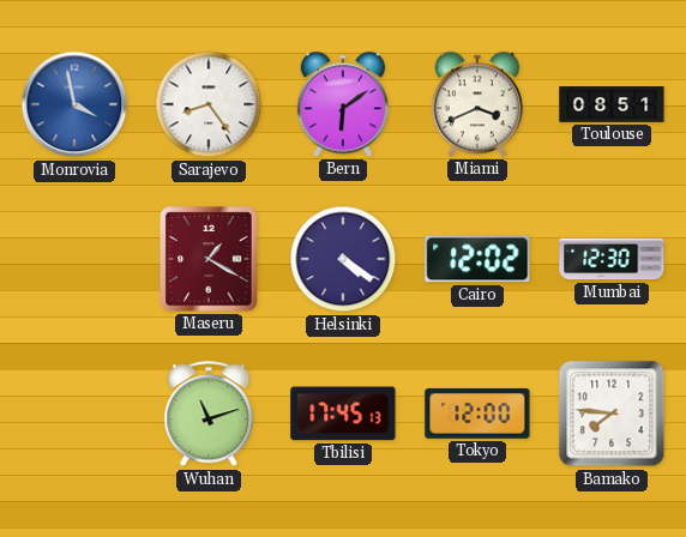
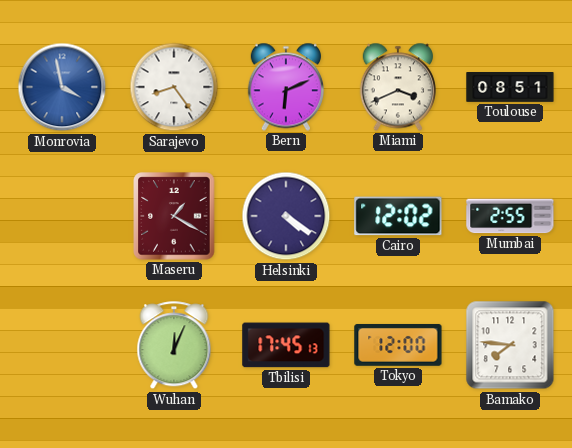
Bern: 6:09 -> 6:11 (285, 87)
Mumbai: 12:30 -> 2:55 (510, 216)
Wuhan: 11:12 -> 12:04 (174, 346)
